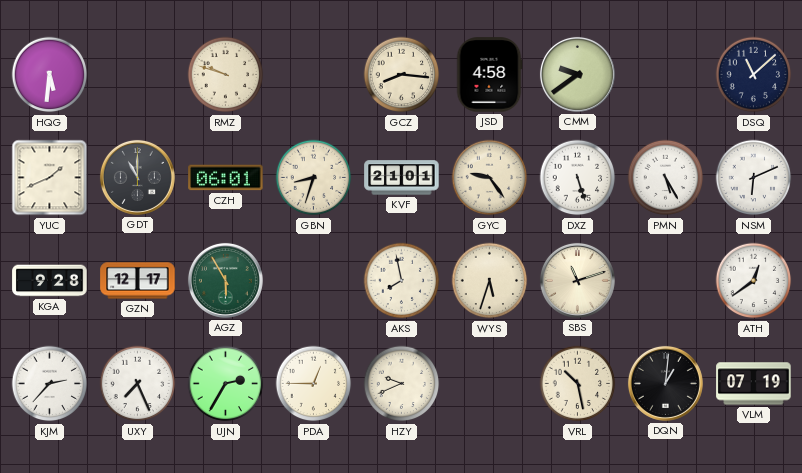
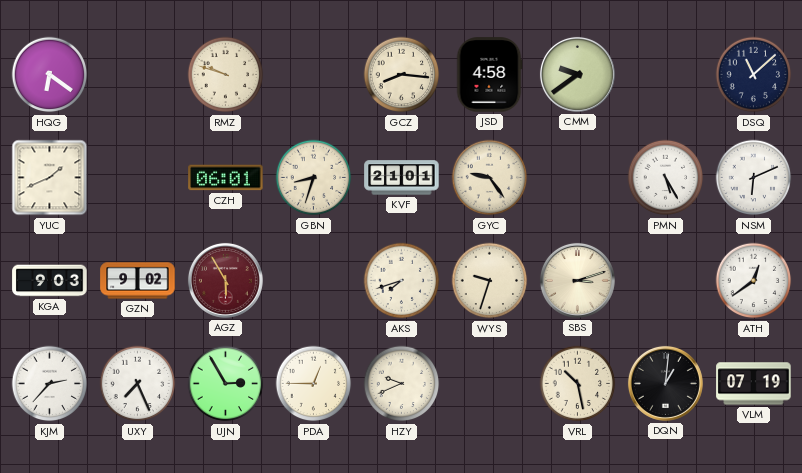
HQG: 5:31 -> 6:21 (50, 75)
GDT: 11:00 -> none (137, 177)
DXZ: 5:27 -> none (578, 178)
KGA: 9:28 -> 9:03 (50, 281)
GZN: 12:17 -> 9:02 (138, 281)
AGZ dial: green -> burgundy (225, 280)
AKS: 7:58 -> 7:42 (402, 281)
WYS: 5:33 -> 9:33 (490, 281)
SBS: 11:12 -> 3:12 (577, 280)
UJN: 2:35 -> 2:55 (226, 384)
